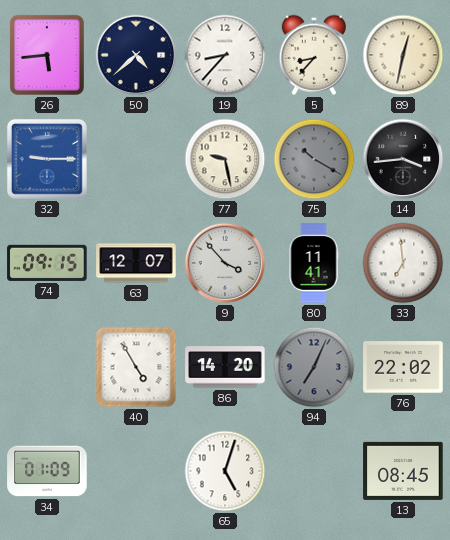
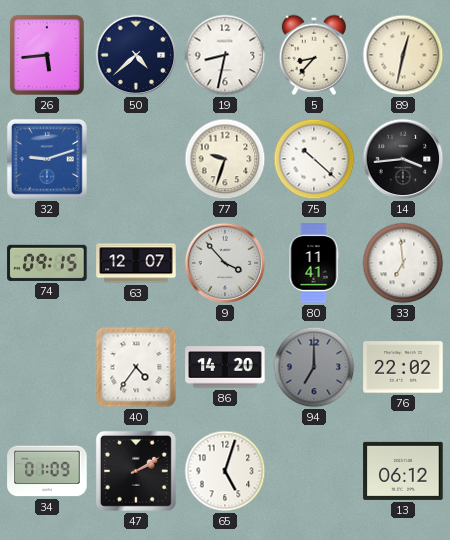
19: 8:37 -> 8:32 (225, 55)
32: 9:15 -> 9:12 (47, 159)
77: 9:28 -> 9:33 (225, 159)
75: 10:20 -> 10:22 (314, 159)
75 dial: grey -> white (314, 159)
40: 4:55 -> 4:36 (136, 367)
94: 7:04 -> 7:00 (314, 367)
47: none -> 2:10 (136, 471)
13: 08:45 -> 06:12 (403, 471)
